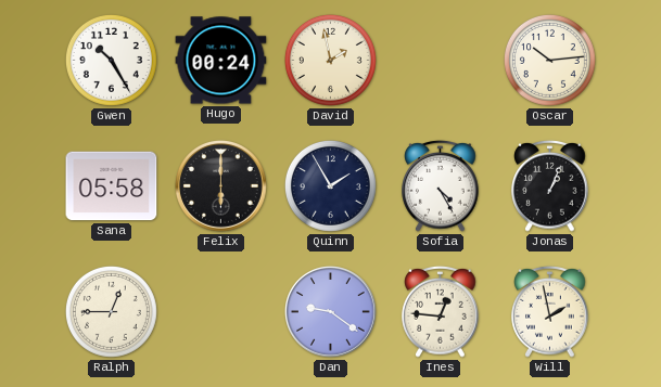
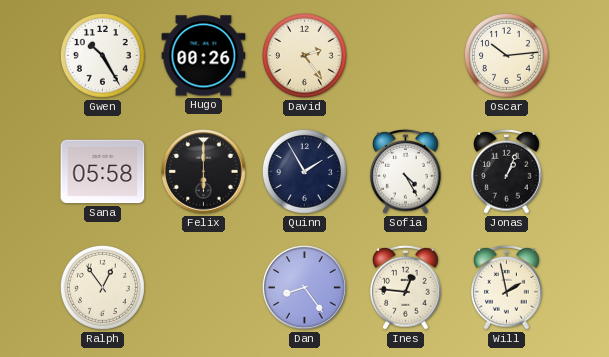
Hugo: 00:24 -> 00:26 (204, 56)
David: 1:58 -> 2:24 (304, 55)
Ralph: 12:45 -> 12:54 (102, 287)
Dan: 9:21 -> 8:24 (305, 288)
